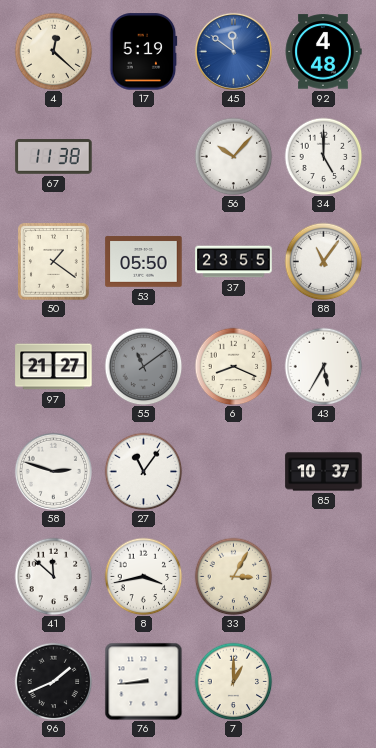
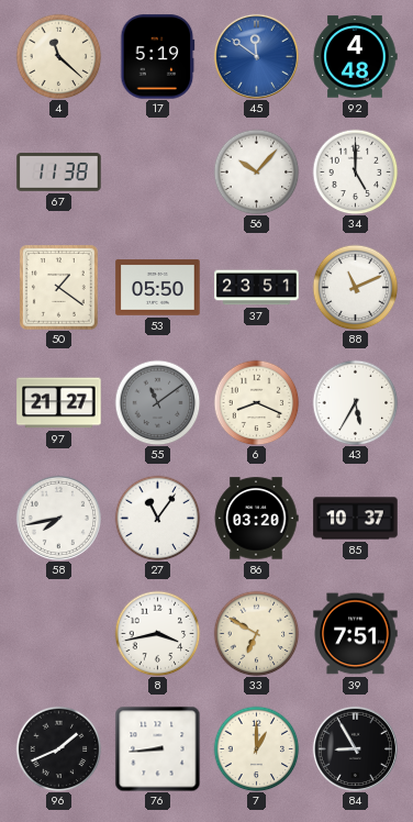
4: 12:22 -> 11:22 (58, 56)
37: 23:55 -> 23:51 (257, 288)
88: 11:06 -> 11:11 (355, 287)
58: 2:48 -> 7:43 (58, 518)
86: none -> 03:20 (256, 519)
41: 11:52 -> none (53, 576)
33: 3:05 -> 6:50 (256, 633)
39: none -> 7:51 (356, 634)
84: none -> 8:55 (355, 748)
